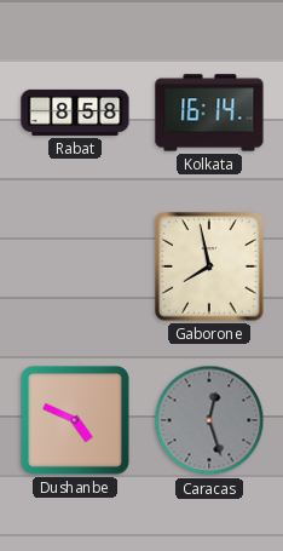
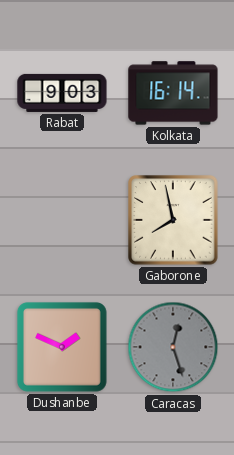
Rabat: 8:58 -> 9:03 (62, 93)
Dushanbe: 4:49 -> 1:49 (62, 347)
